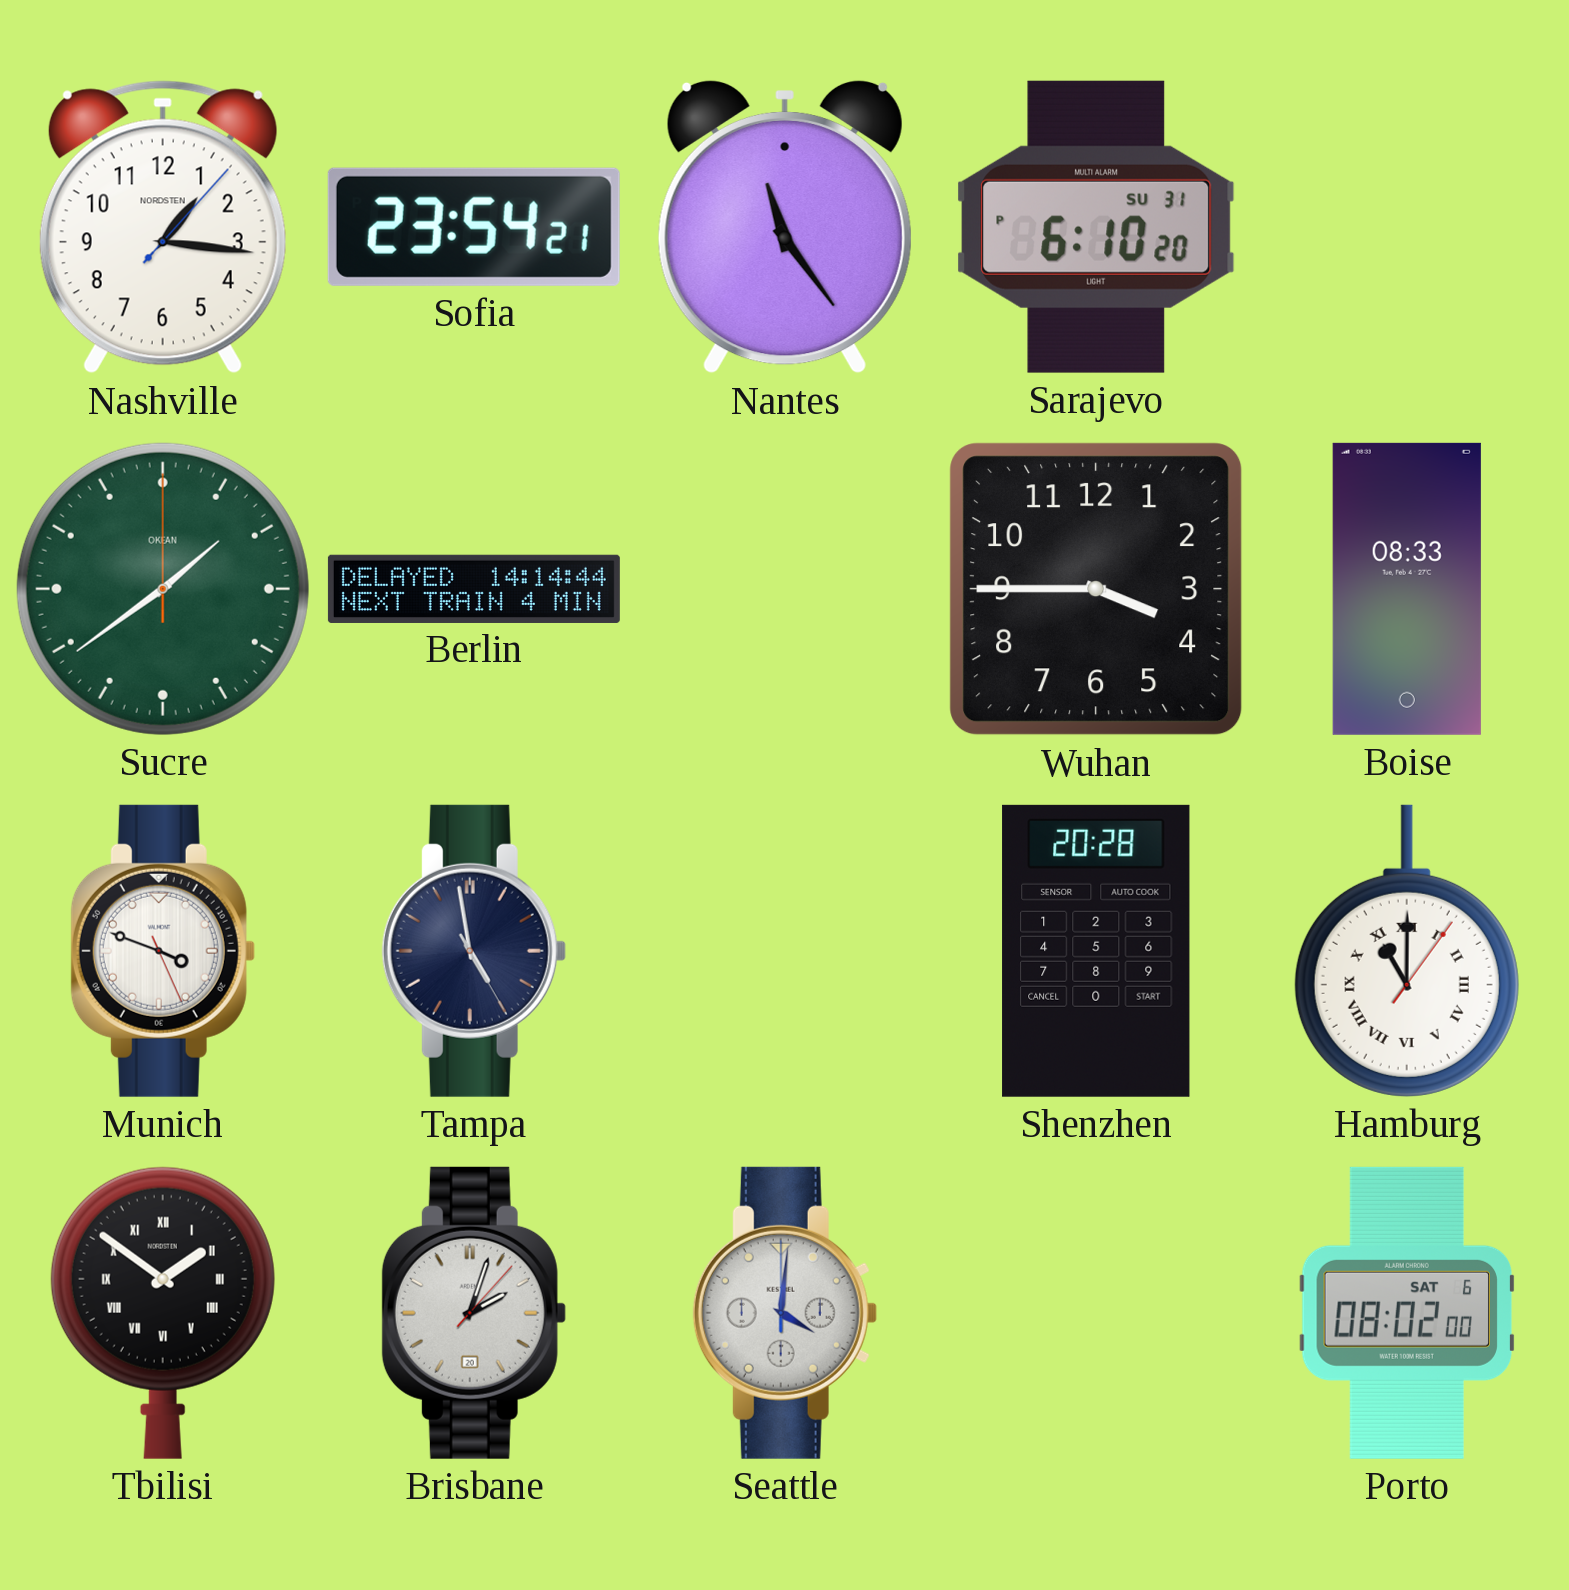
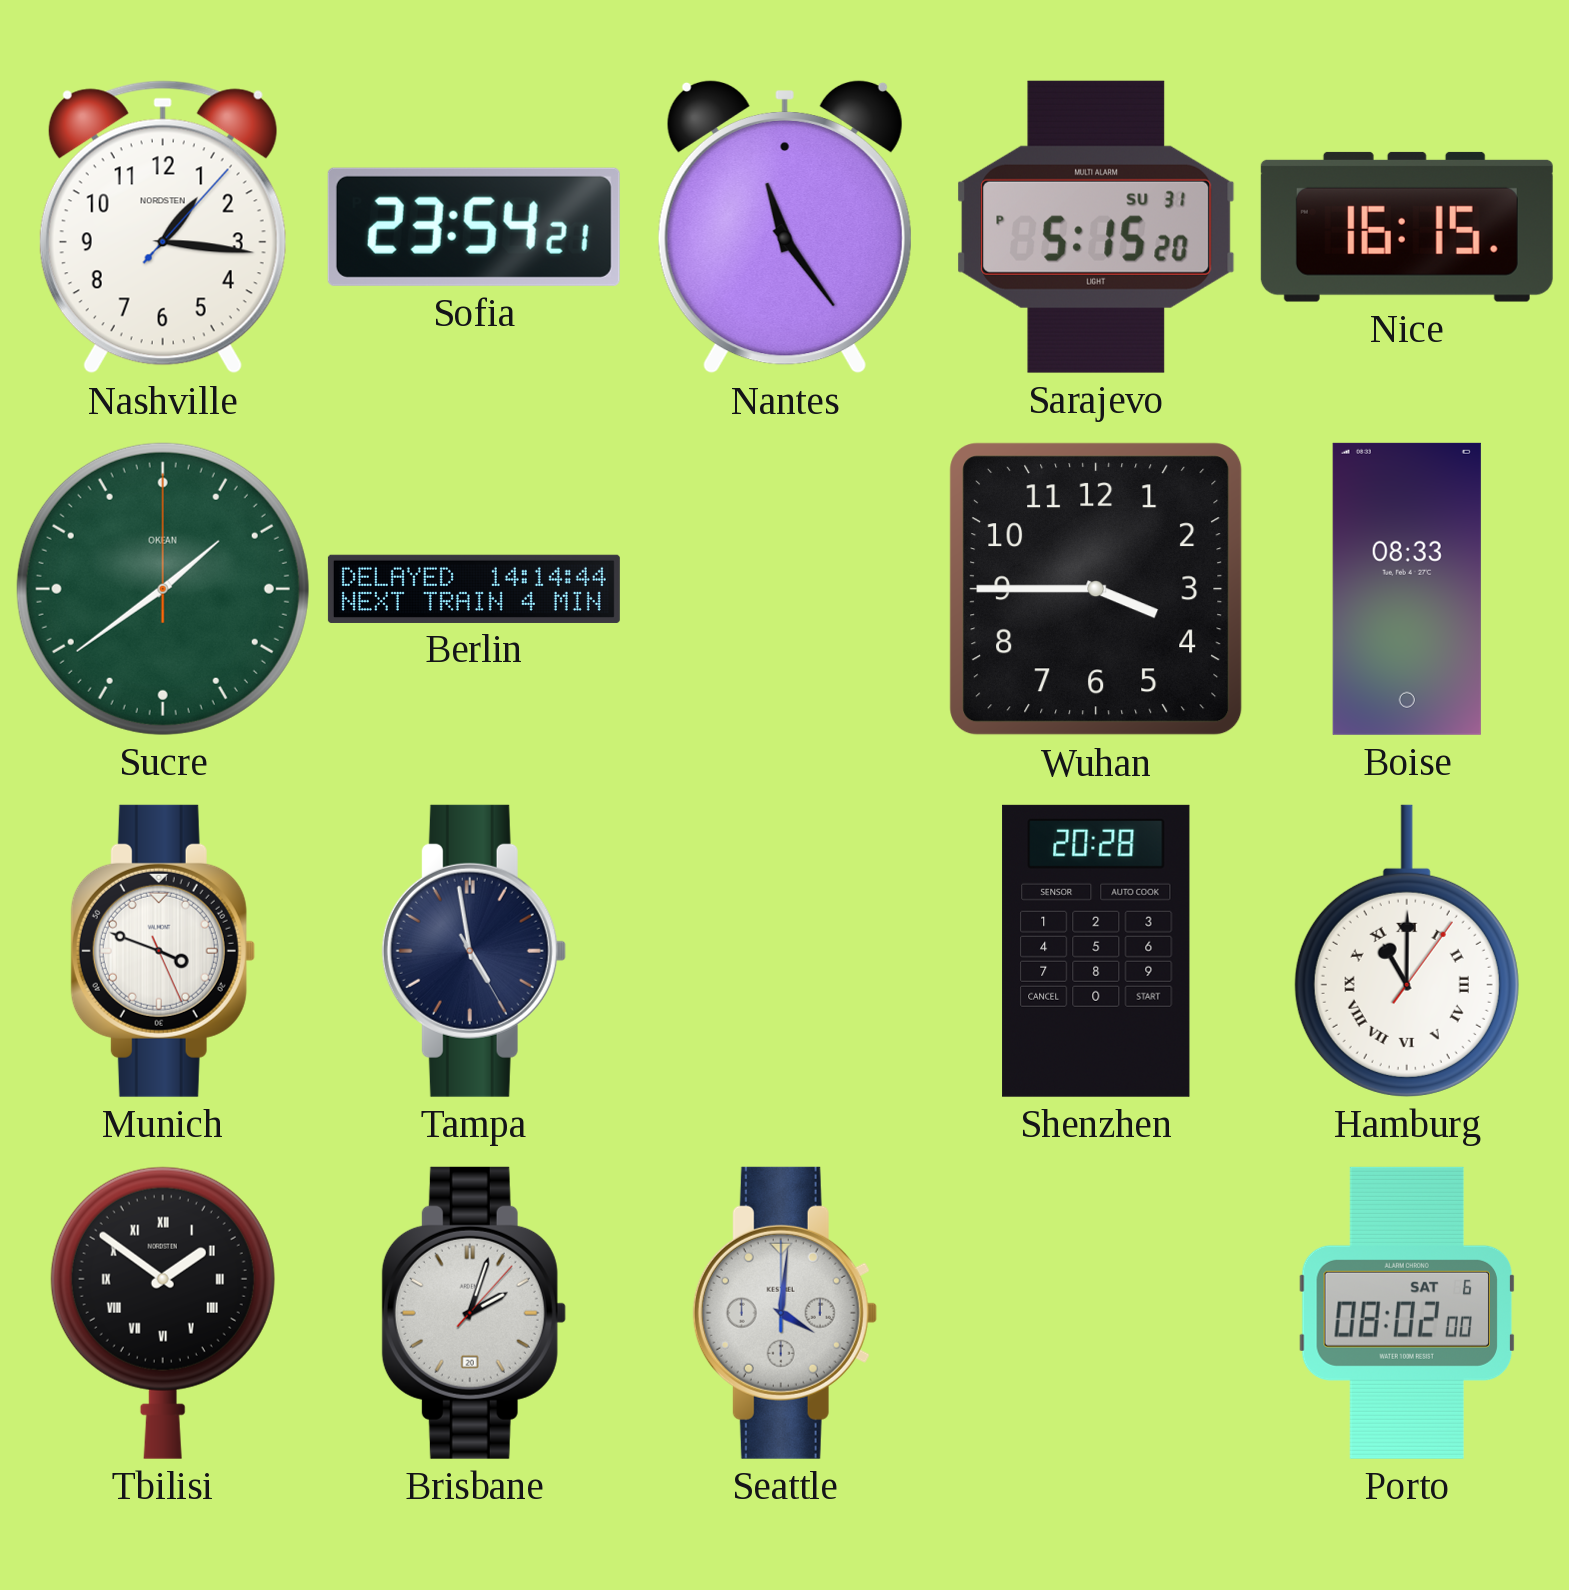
Sarajevo: 6:10 -> 5:15 (1096, 227)
Nice: none -> 16:15 (1407, 227)
